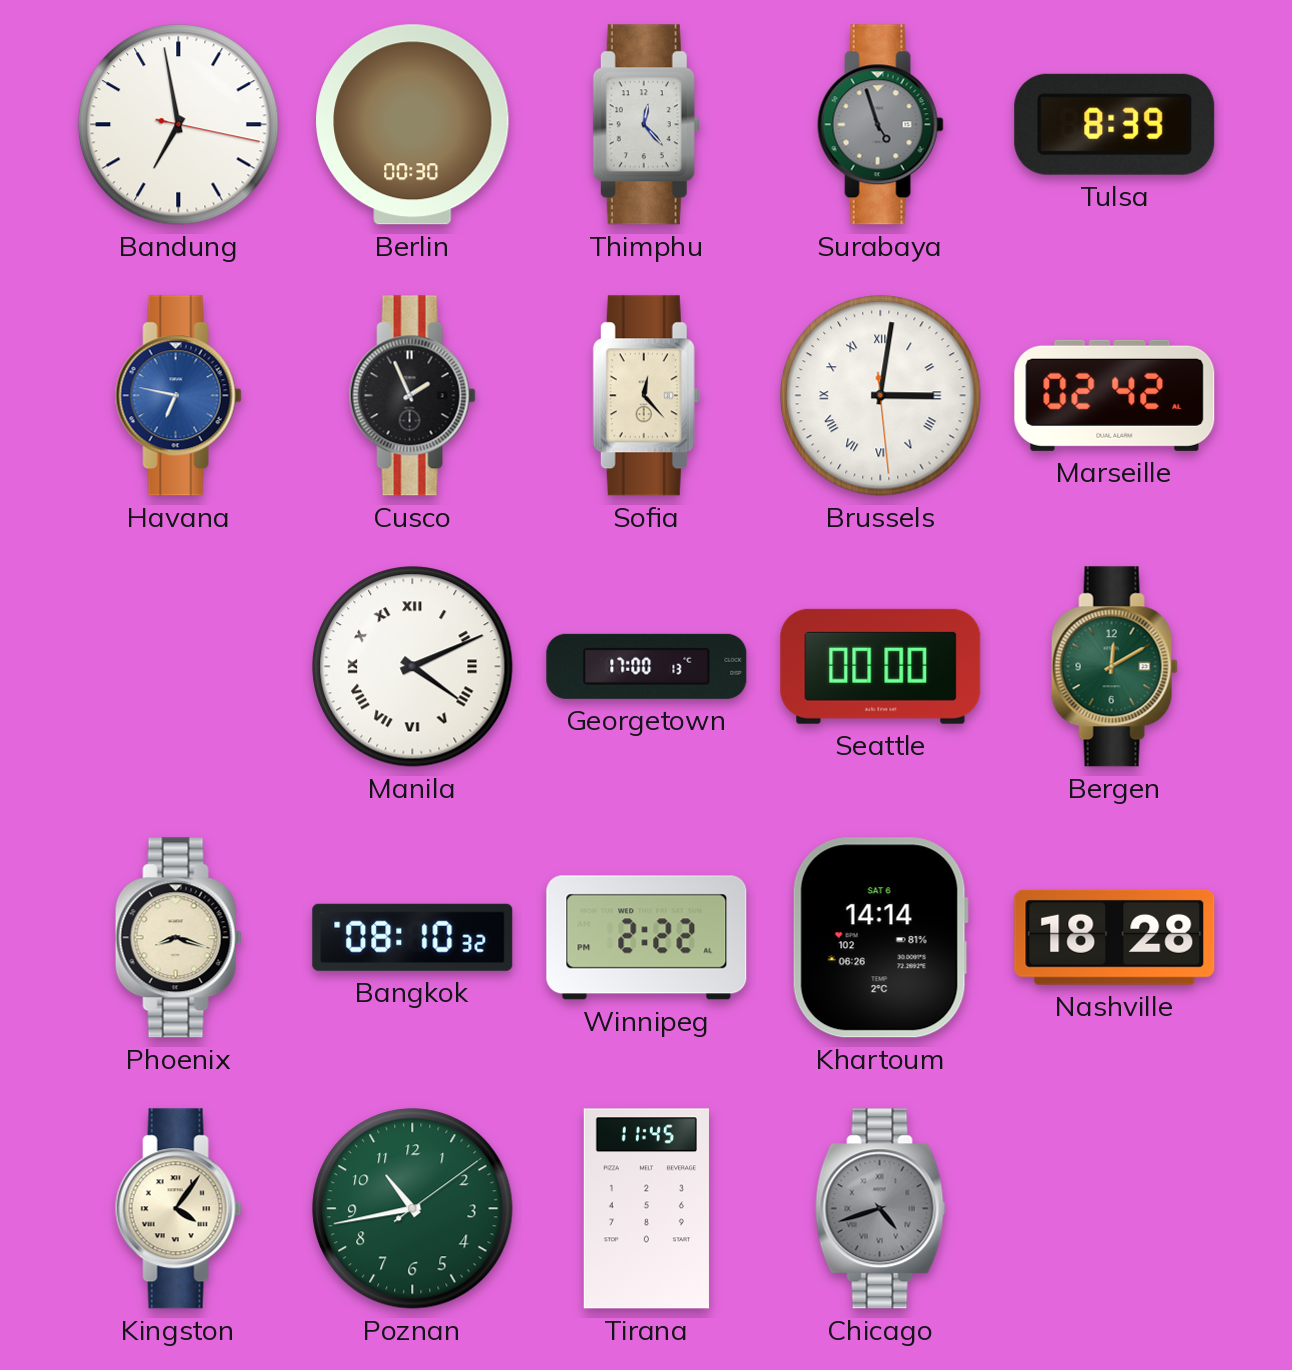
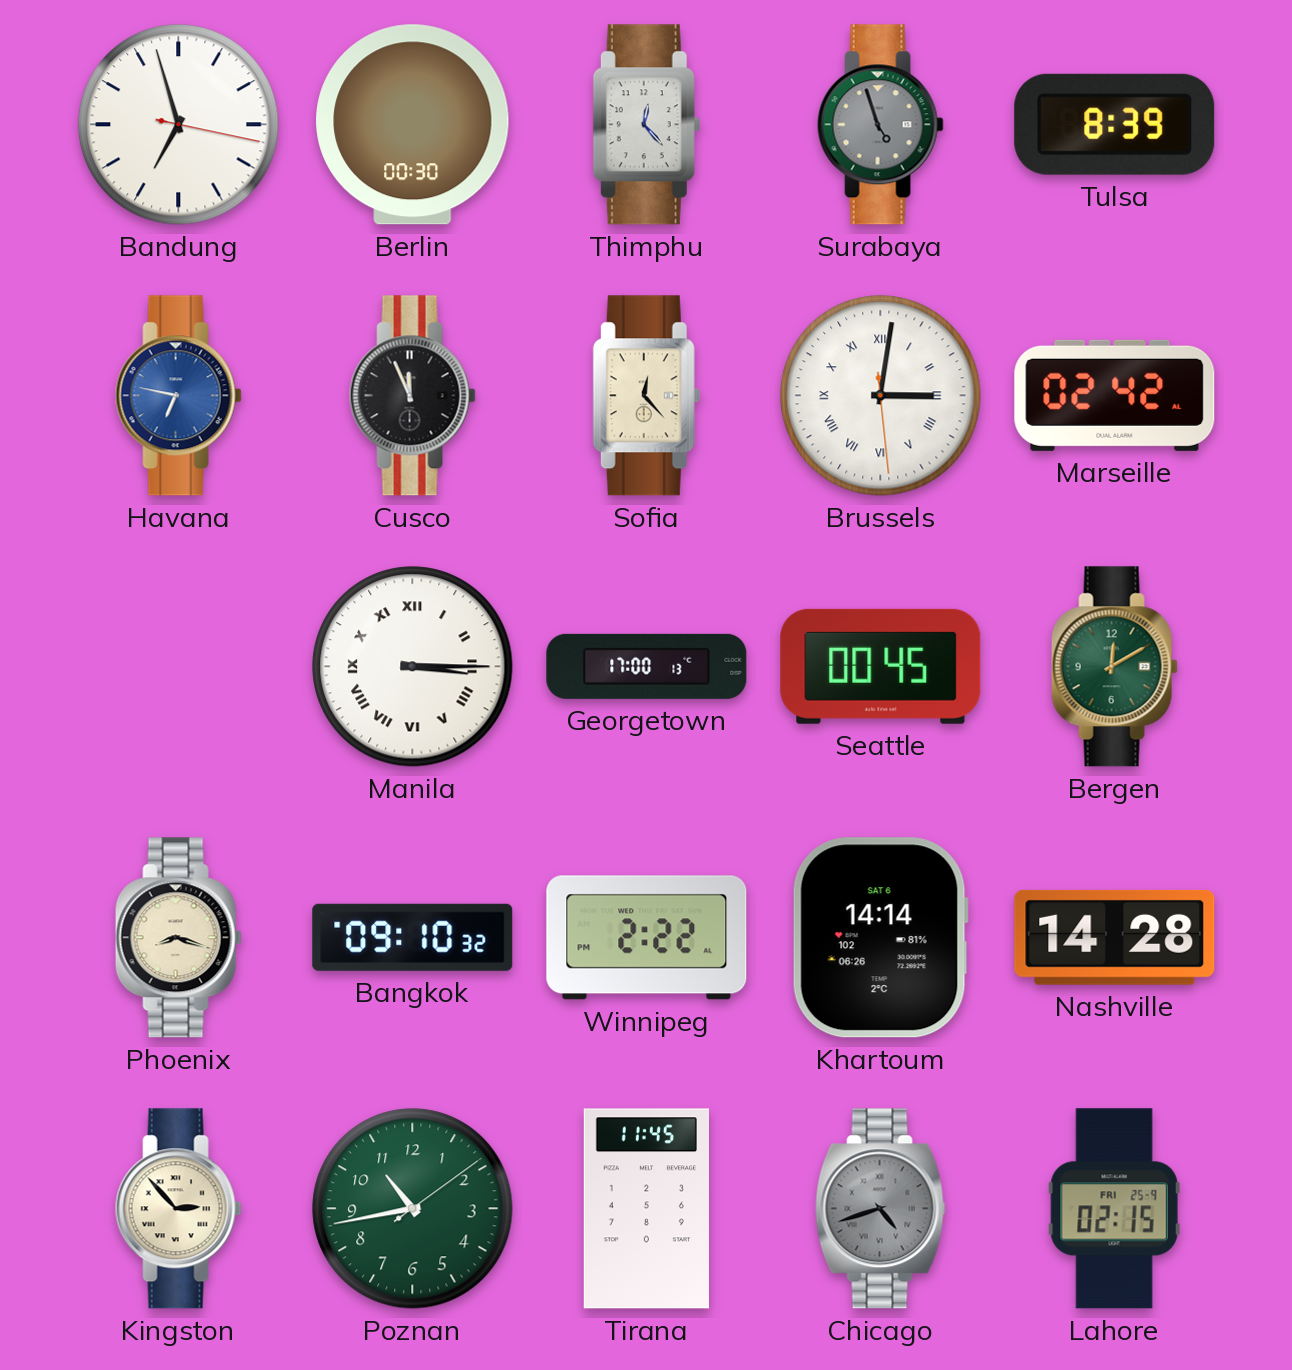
Bandung: 6:58 -> 6:57 (179, 125)
Cusco: 1:56 -> 11:56 (412, 396)
Manila: 4:11 -> 3:15 (413, 667)
Seattle: 00:00 -> 00:45 (881, 666)
Bangkok: 08:10 -> 09:10 (413, 937)
Nashville: 18:28 -> 14:28 (1115, 937)
Kingston: 4:06 -> 2:53 (178, 1209)
Lahore: none -> 02:15 (1114, 1209)
